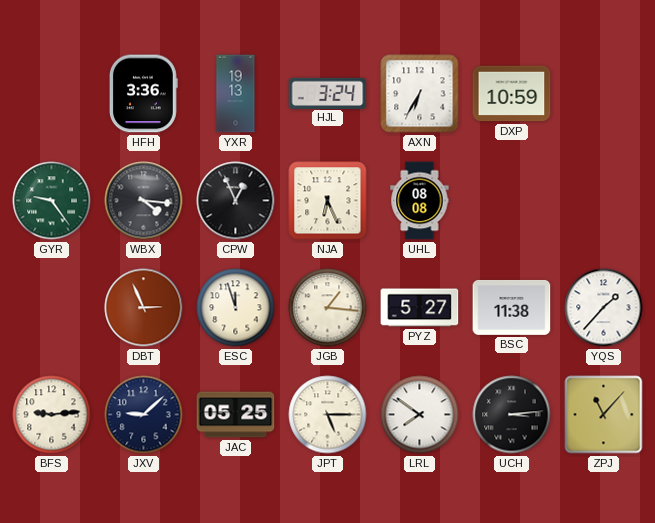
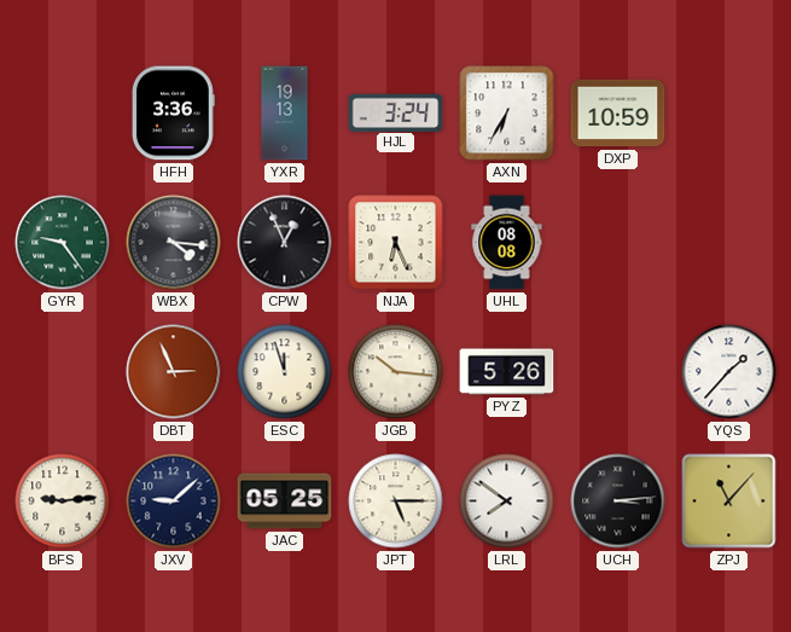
JGB: 1:16 -> 10:16 (396, 372)
PYZ: 5:27 -> 5:26 (507, 372)
BSC: 11:38 -> none (512, 307)
